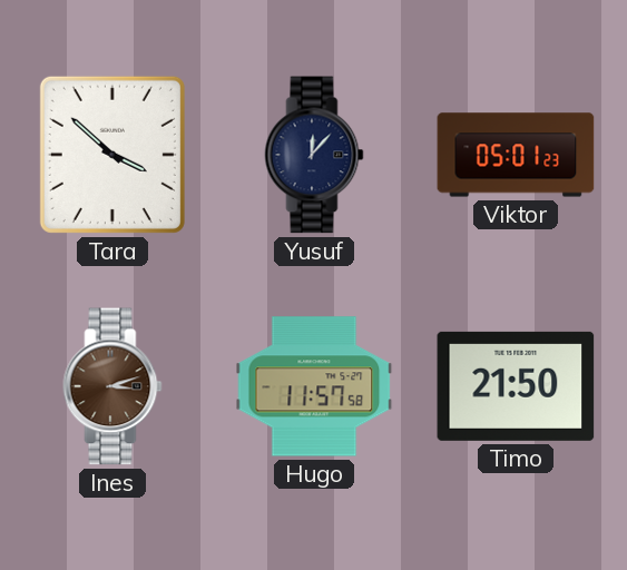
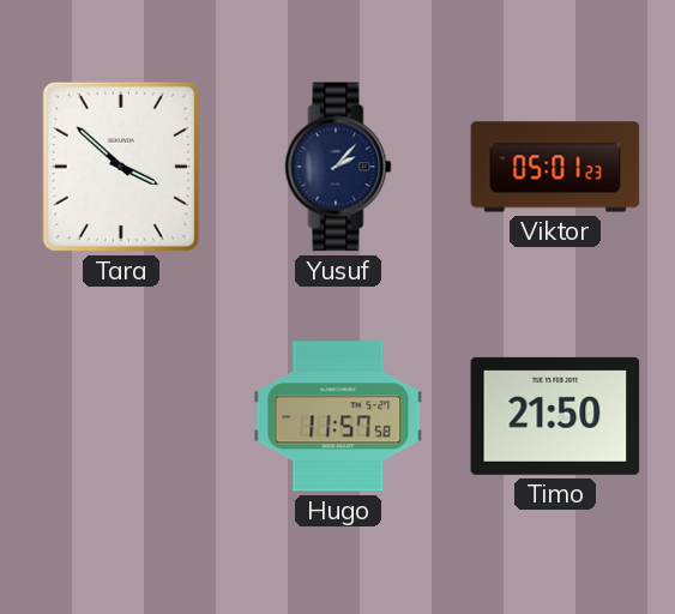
Yusuf: 12:07 -> 2:07 (338, 167)
Ines: 3:12 -> none (112, 386)
